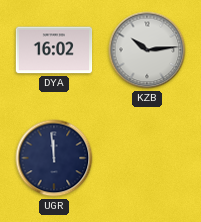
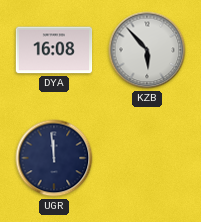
DYA: 16:02 -> 16:08 (54, 50)
KZB: 10:14 -> 5:53 (147, 50)
